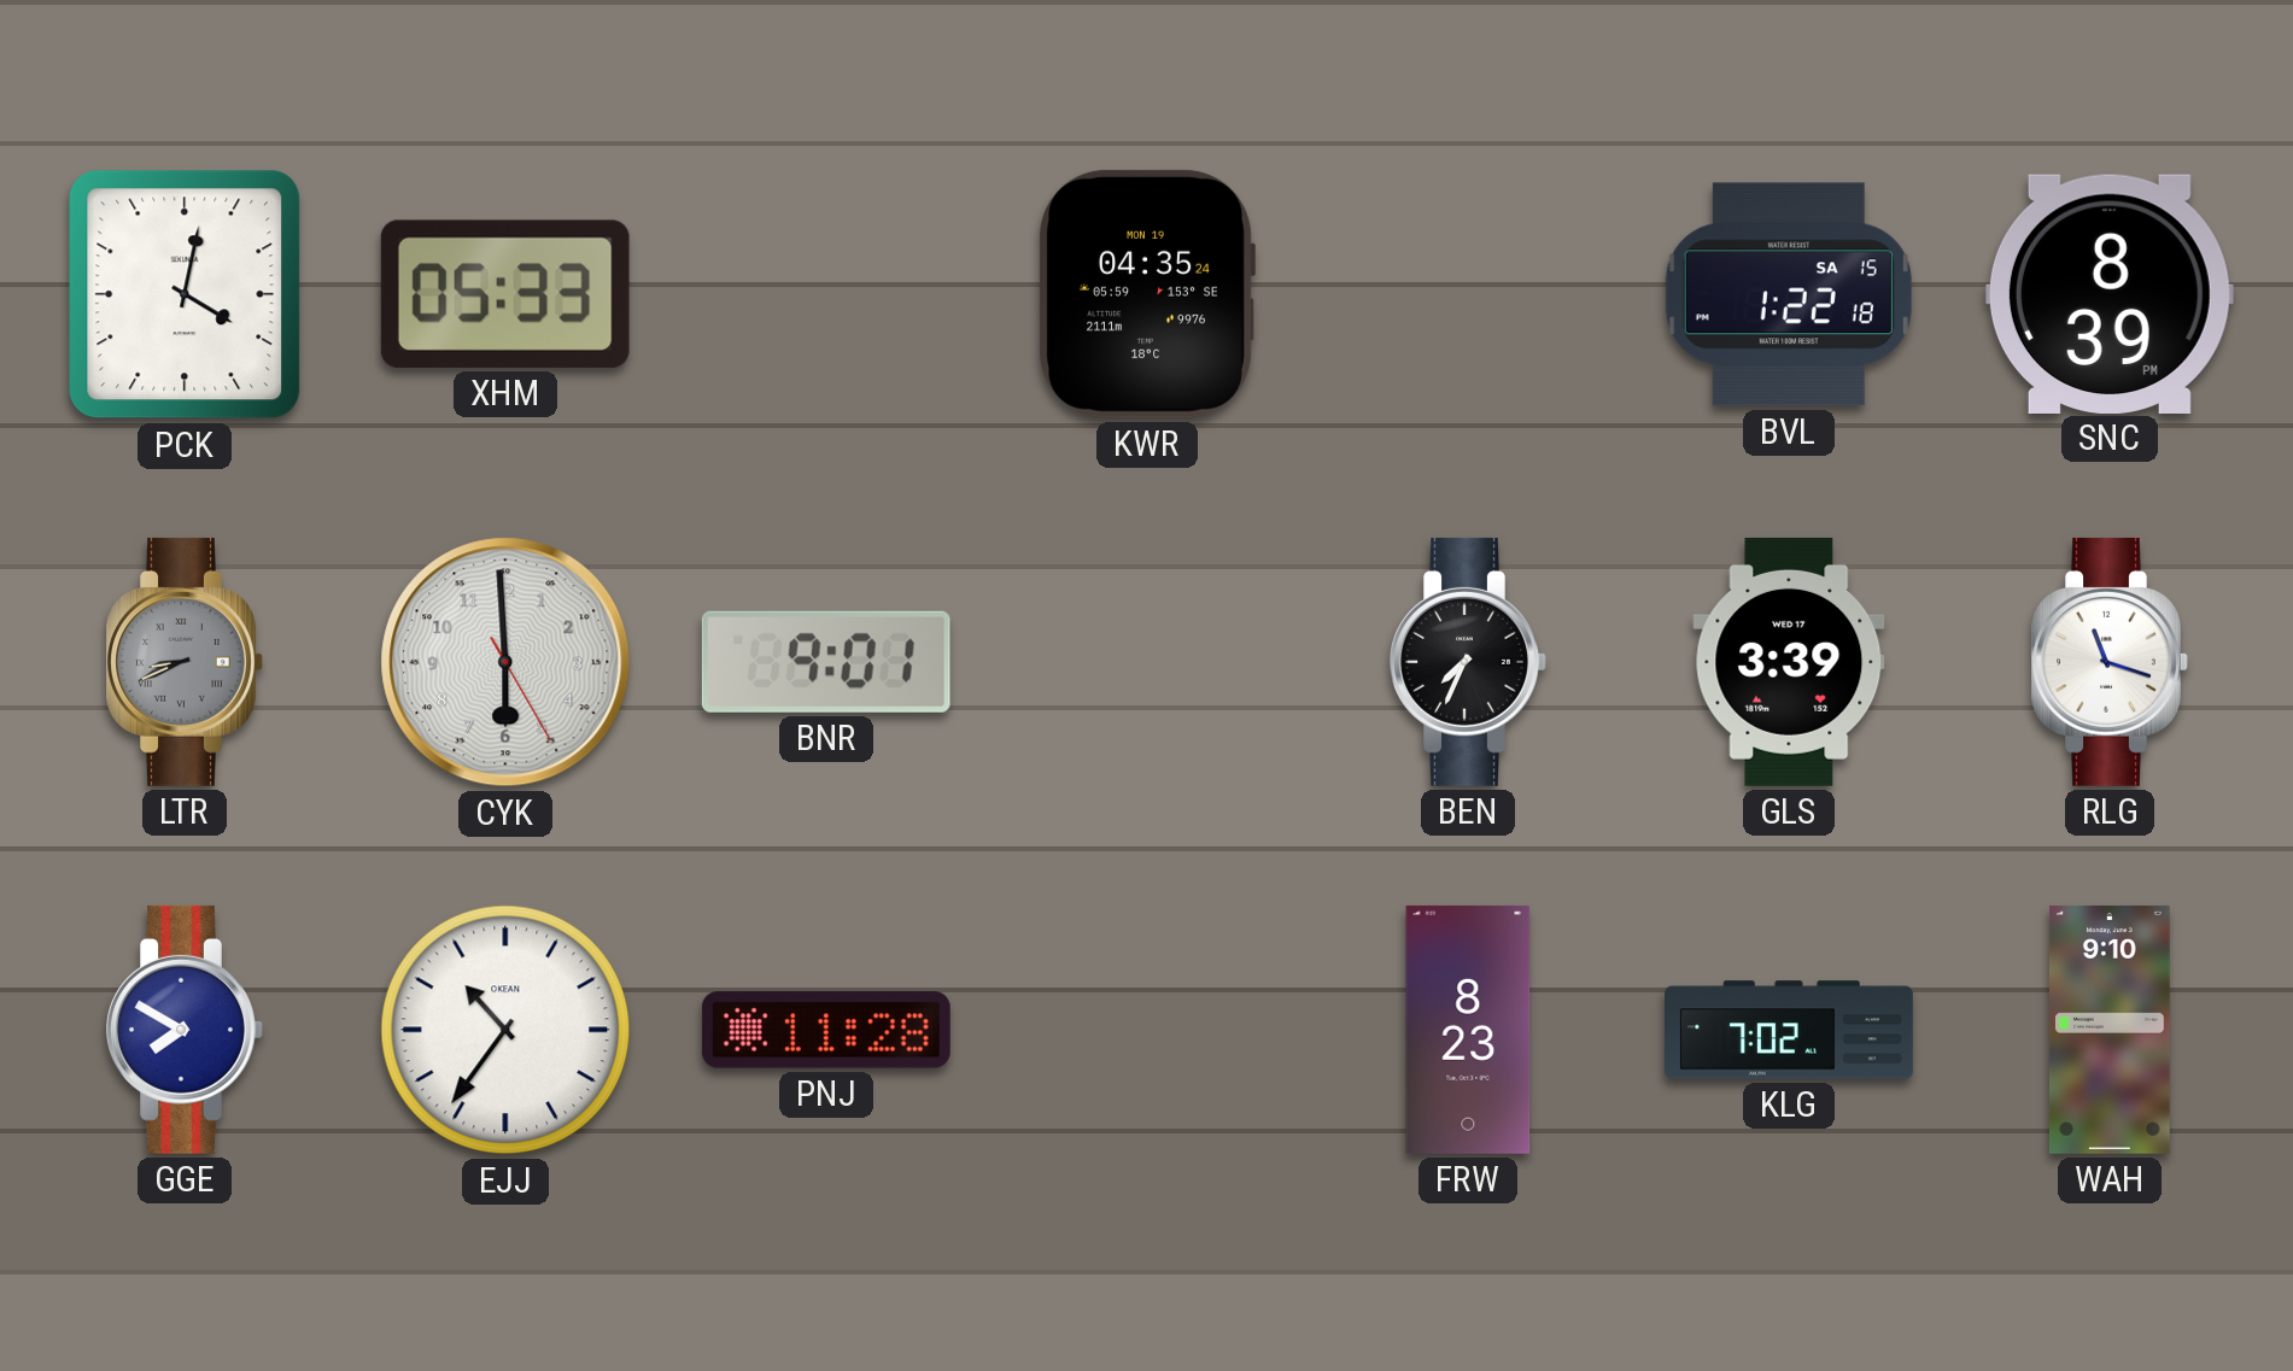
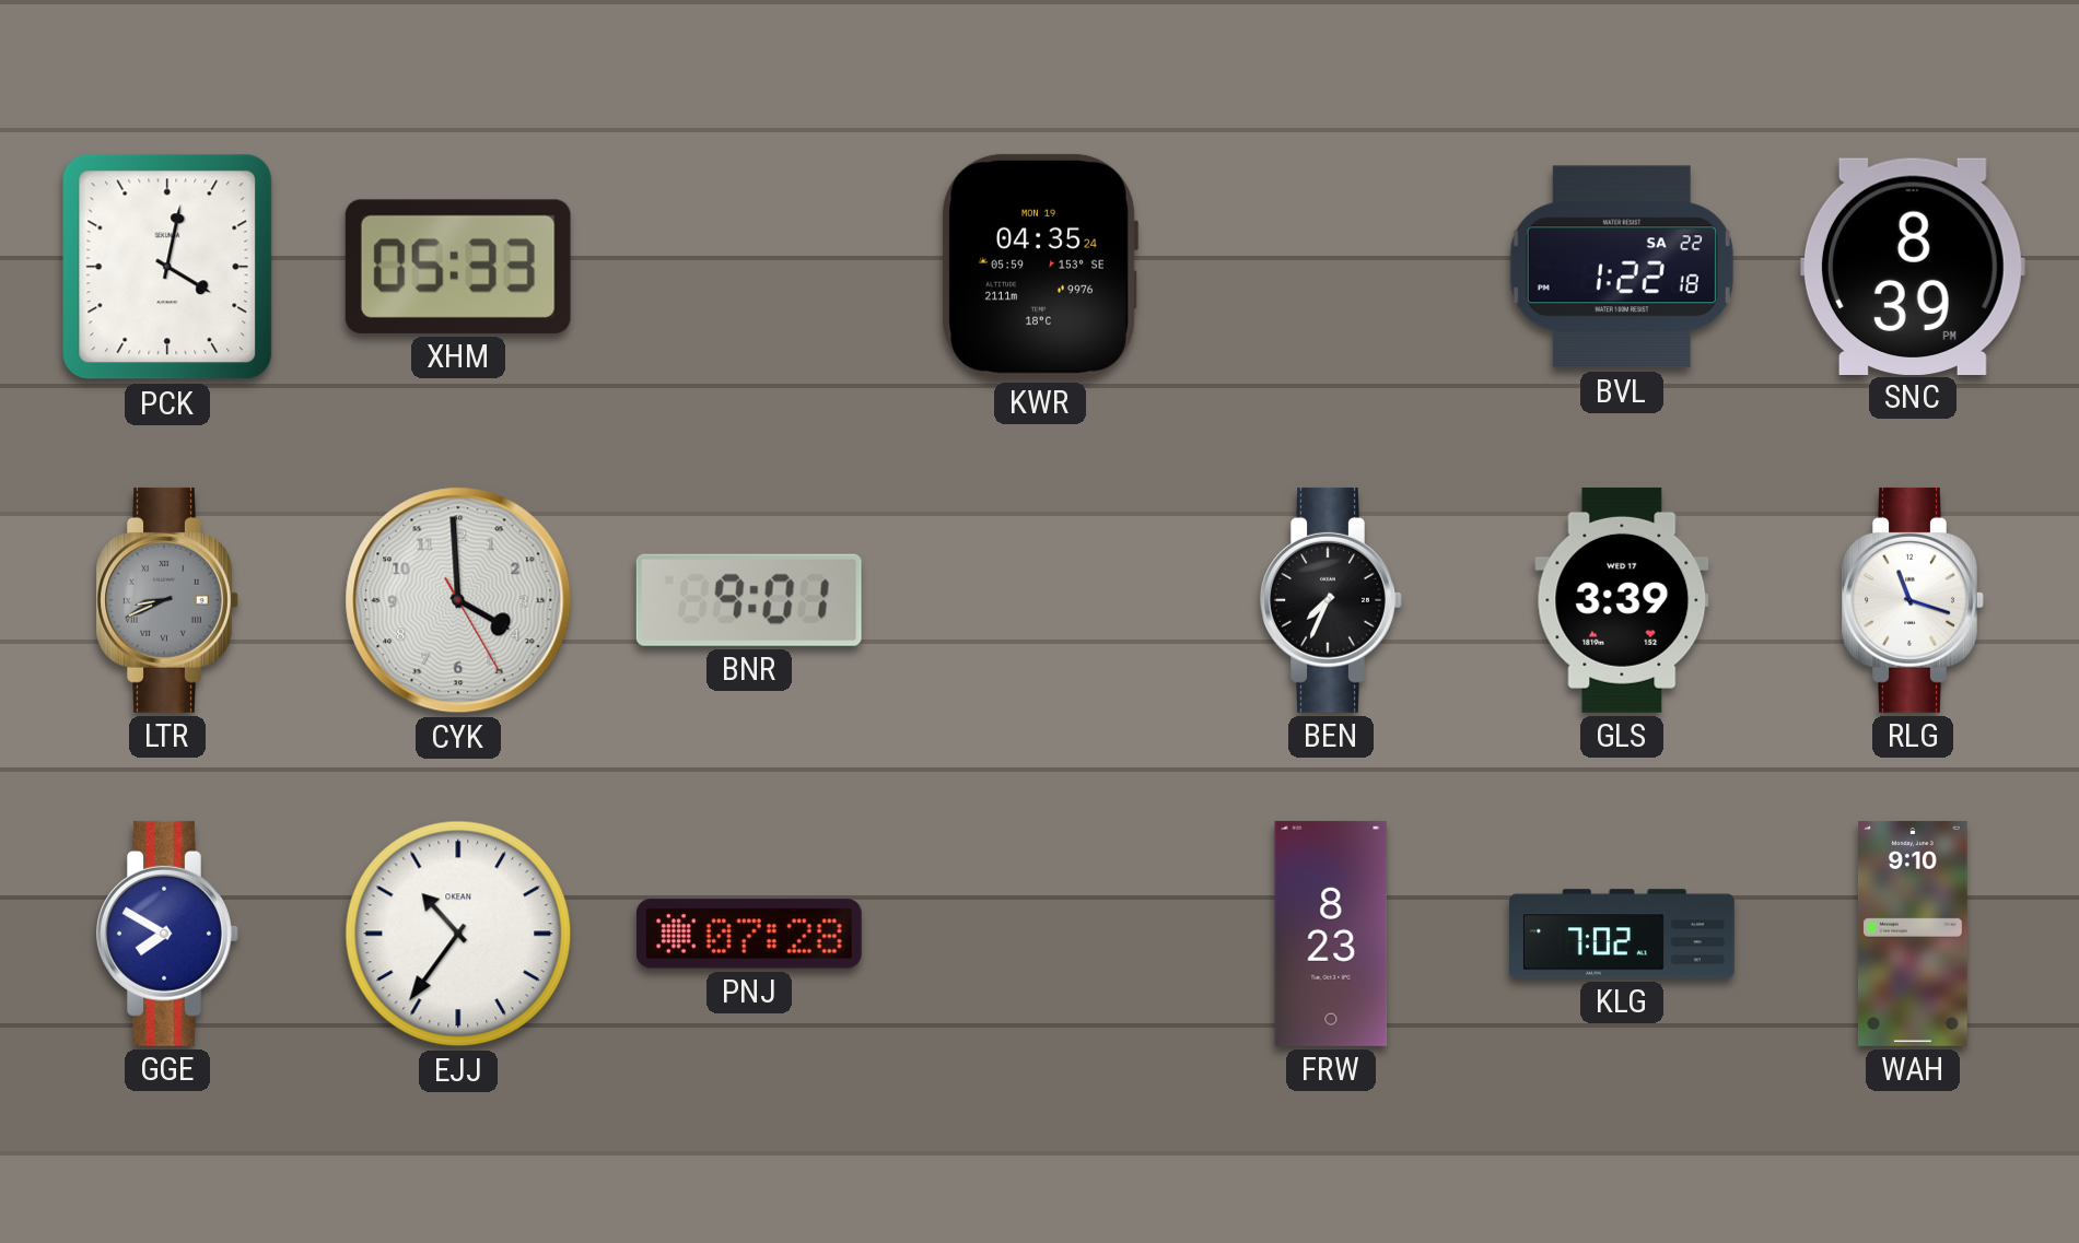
BVL date: SA 15 -> SA 22 (1622, 267)
CYK: 5:59 -> 3:59 (458, 600)
PNJ: 11:28 -> 07:28 (749, 934)
